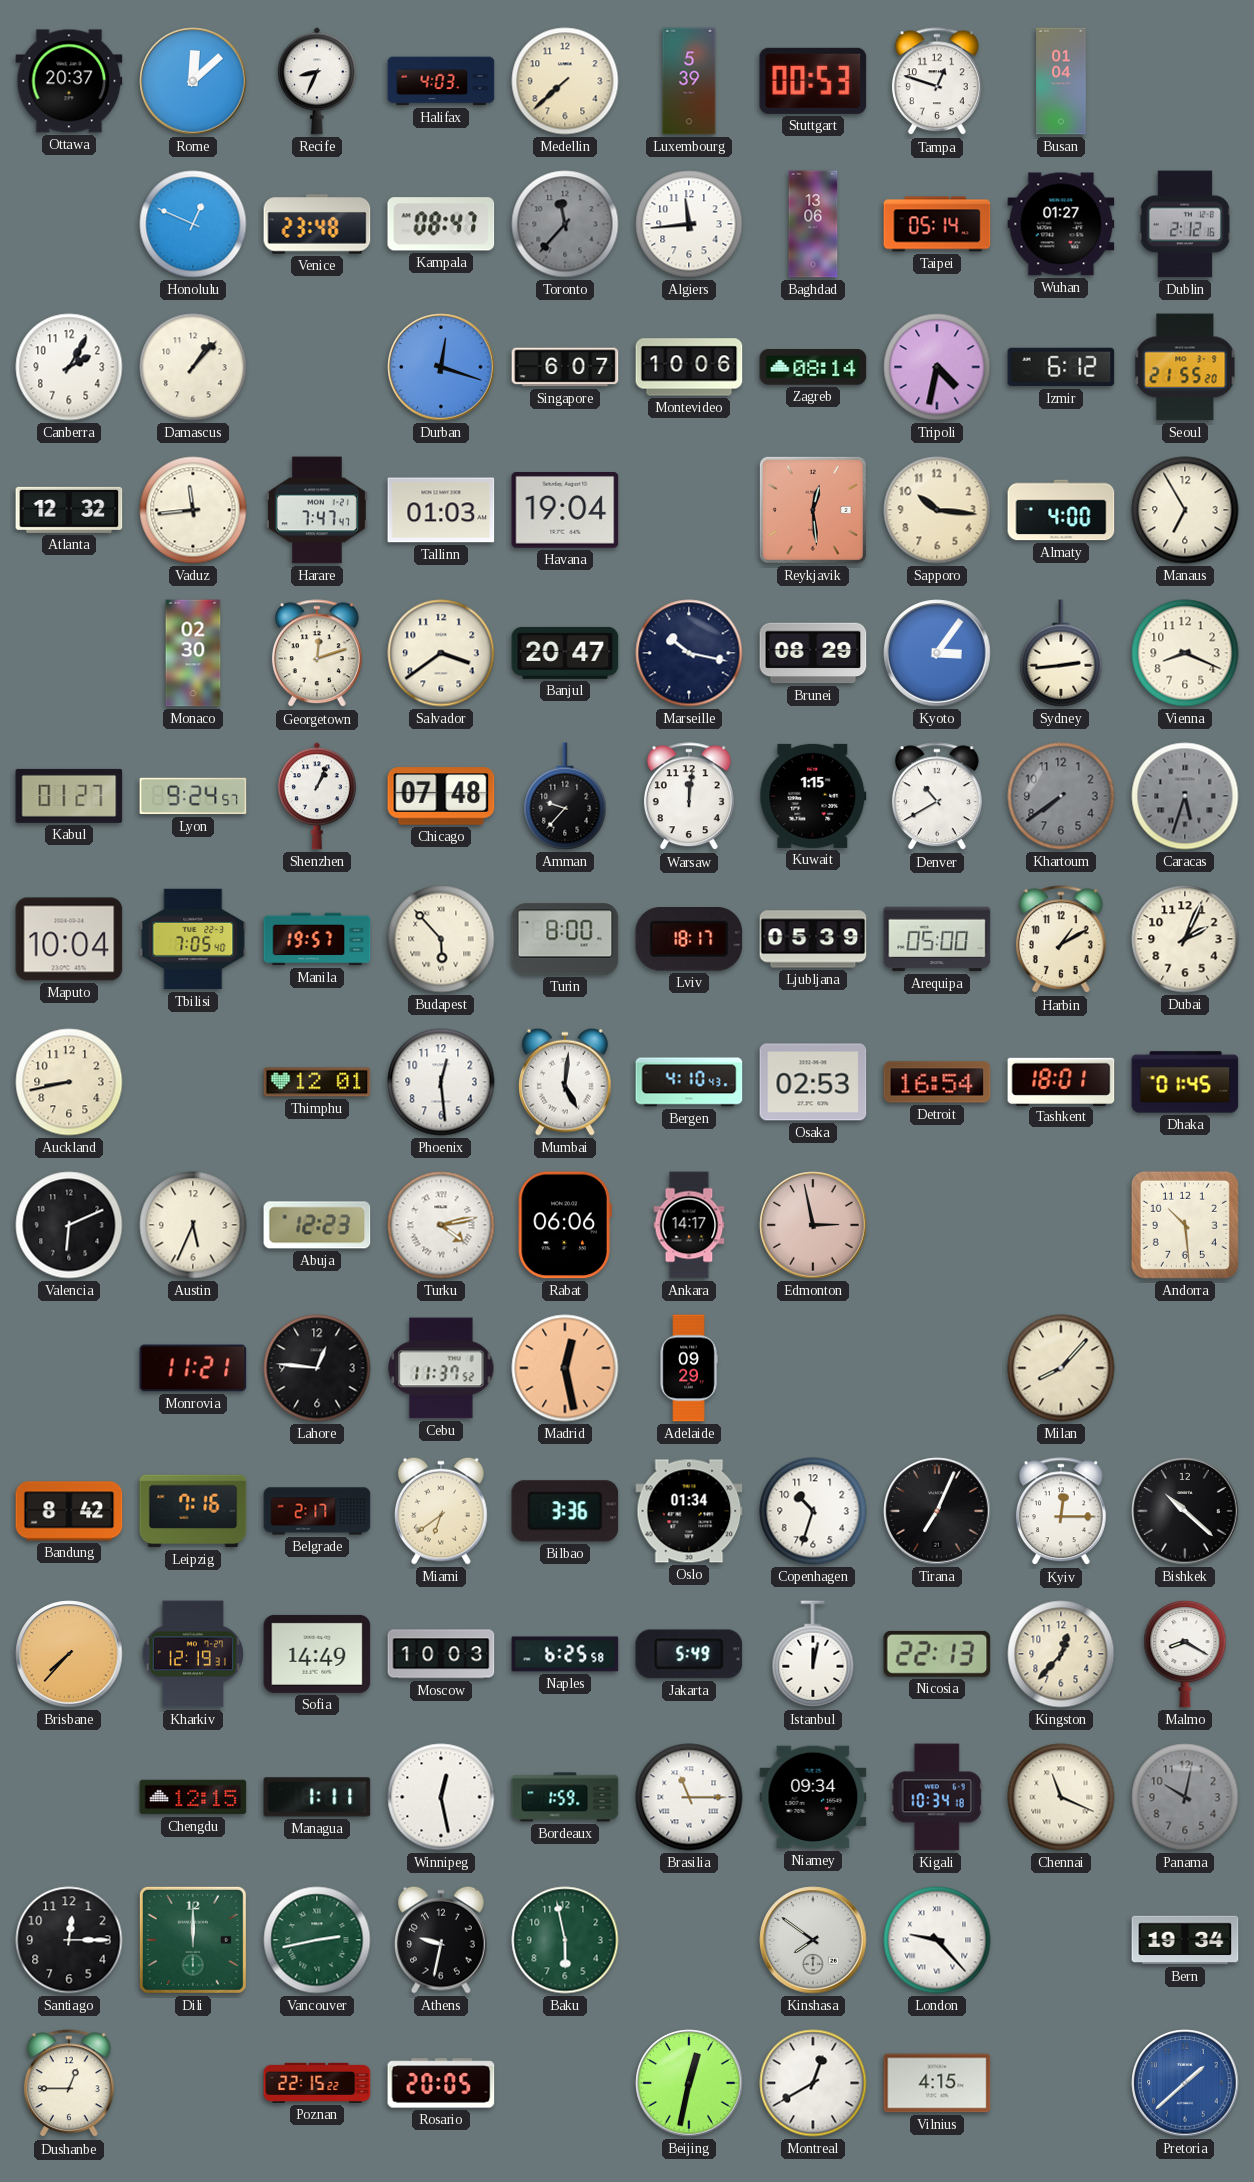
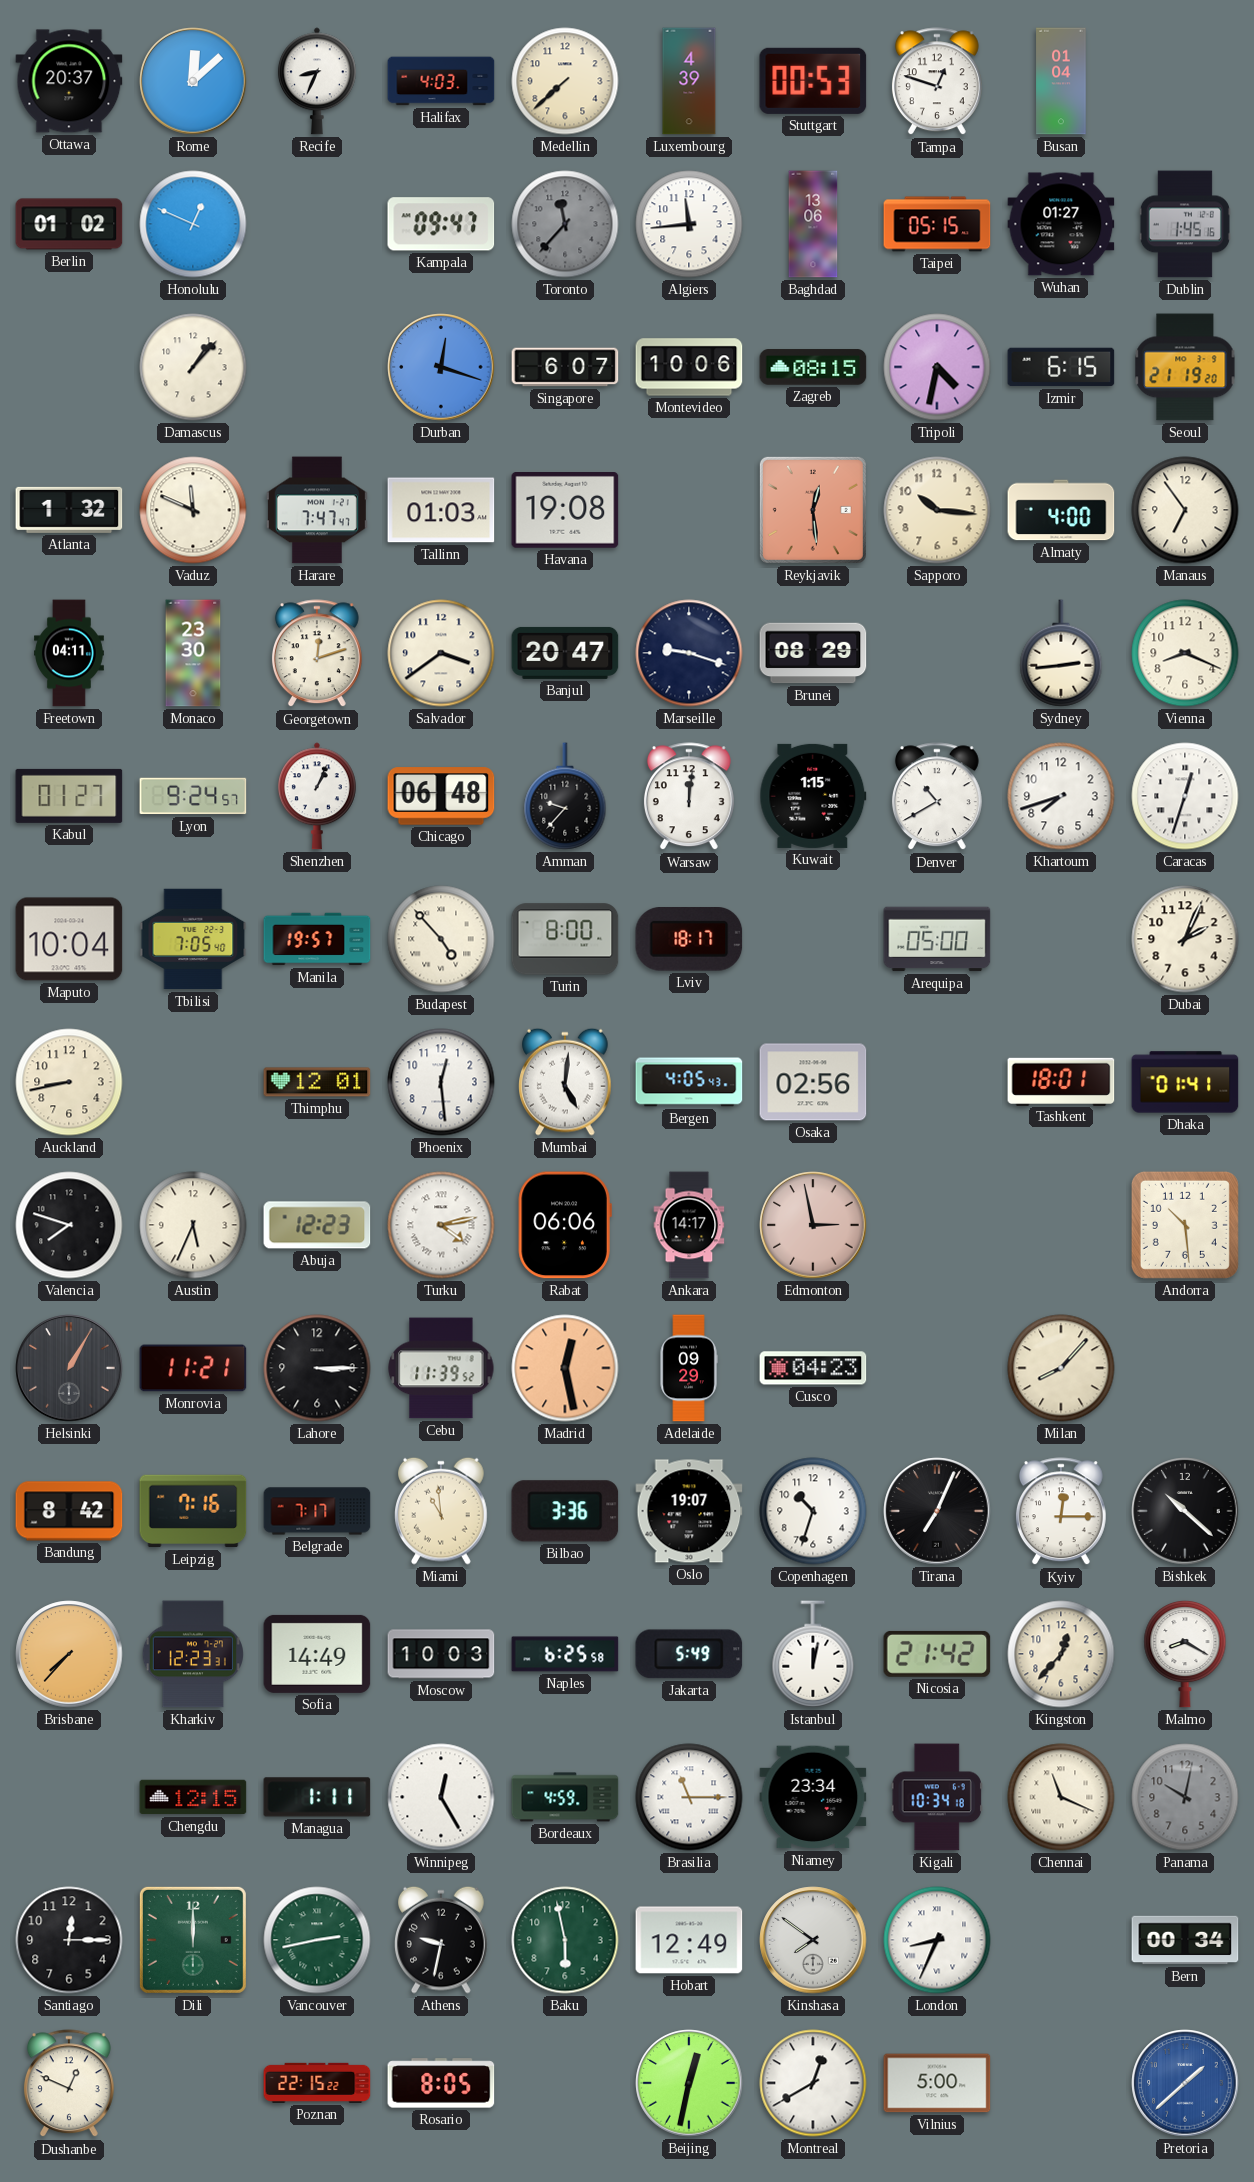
Luxembourg: 5:39 -> 4:39 (689, 81)
Berlin: none -> 01:02 (69, 224)
Venice: 23:48 -> none (317, 224)
Kampala: 08:47 -> 09:47 (441, 224)
Taipei: 05:14 -> 05:15 (937, 224)
Dublin: 2:12 -> 1:45 (1185, 224)
Canberra: 2:05 -> none (69, 367)
Zagreb: 08:14 -> 08:15 (813, 367)
Izmir: 6:12 -> 6:15 (1061, 367)
Seoul: 21:55 -> 21:19 (1185, 367)
Atlanta: 12:32 -> 1:32 (69, 510)
Vaduz: 11:44 -> 11:49 (193, 510)
Havana: 19:04 -> 19:08 (565, 511)
Manaus: 6:55 -> 6:54 (1185, 510)
Freetown: none -> 04:11 (70, 653)
Monaco: 02:30 -> 23:30 (193, 653)
Marseille: 10:17 -> 9:18 (689, 653)
Kyoto: 3:06 -> none (937, 653)
Chicago: 07:48 -> 06:48 (441, 796)
Khartoum: 7:39 -> 7:42 (1061, 796)
Khartoum dial: grey -> white (1061, 796)
Caracas: 5:33 -> 12:33 (1185, 796)
Caracas dial: grey -> white (1185, 796)
Budapest: 5:53 -> 4:53 (441, 939)
Ljubljana: 05:39 -> none (813, 939)
Harbin: 1:10 -> none (1061, 940)
Bergen: 4:10 -> 4:05 (689, 1082)
Osaka: 02:53 -> 02:56 (813, 1082)
Detroit: 16:54 -> none (937, 1082)
Dhaka: 01:45 -> 01:41 (1185, 1082)
Valencia: 6:11 -> 7:48 (69, 1225)
Helsinki: none -> 1:05 (69, 1368)
Lahore: 12:46 -> 3:15 (317, 1368)
Cebu: 11:37 -> 11:39 (441, 1368)
Cusco: none -> 04:23 (813, 1368)
Belgrade: 2:17 -> 7:17 (317, 1511)
Miami: 6:39 -> 10:59 (442, 1511)
Oslo: 01:34 -> 19:07 (689, 1511)
Kharkiv: 12:19 -> 12:23 (193, 1654)
Nicosia: 22:13 -> 21:42 (937, 1654)
Winnipeg: 12:28 -> 12:25 (441, 1797)
Bordeaux: 1:59 -> 4:59 (565, 1797)
Niamey: 09:34 -> 23:34 (813, 1797)
Hobart: none -> 12:49 (689, 1940)
London: 9:23 -> 8:34 (937, 1940)
Bern: 19:34 -> 00:34 (1185, 1940)
Dushanbe: 12:45 -> 12:49 (69, 2084)
Rosario: 20:05 -> 8:05 (441, 2083)
Vilnius: 4:15 -> 5:00 (937, 2083)
